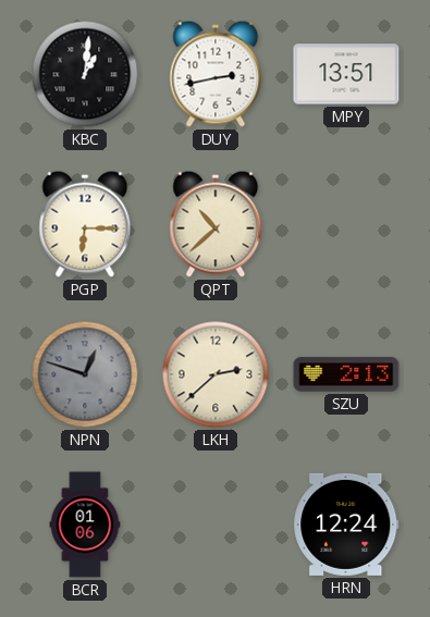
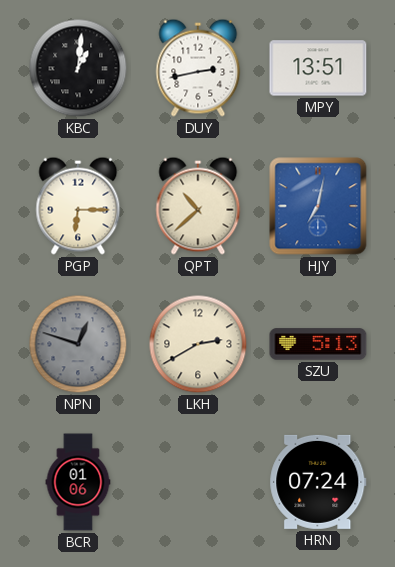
HJY: none -> 7:02 (318, 206)
LKH: 2:38 -> 2:40 (198, 344)
SZU: 2:13 -> 5:13 (318, 344)
HRN: 12:24 -> 07:24 (318, 482)
